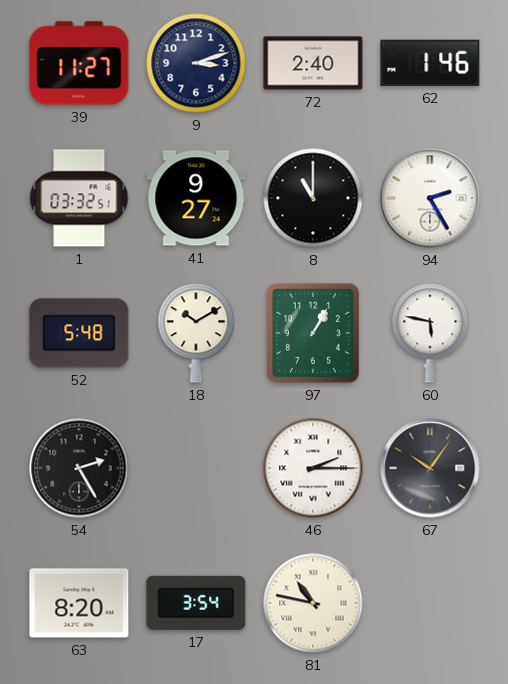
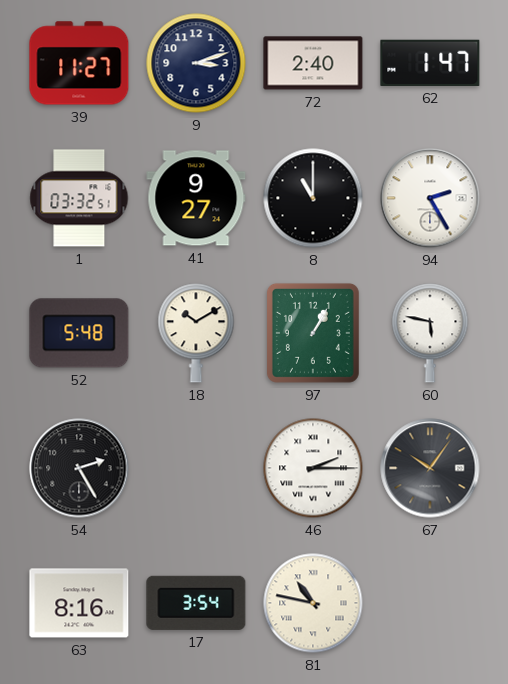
62: 1:46 -> 1:47 (430, 63)
63: 8:20 -> 8:16 (79, 603)
